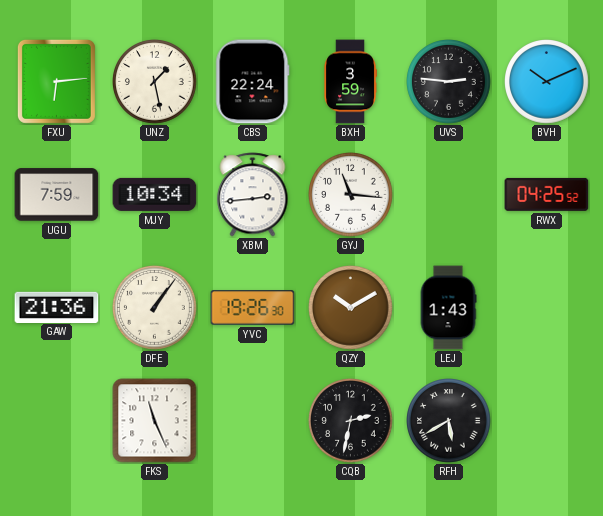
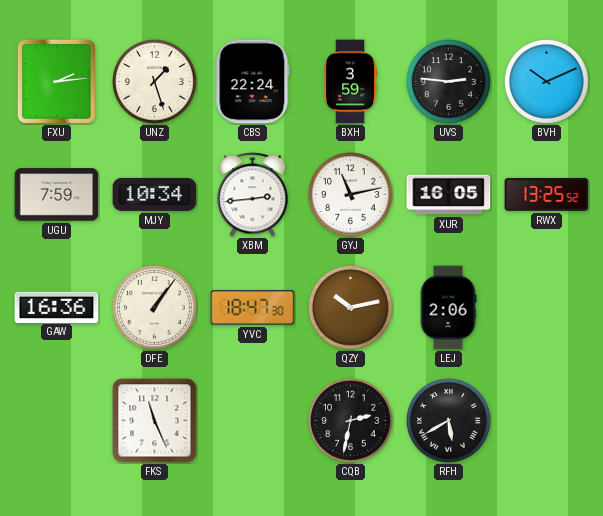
FXU: 6:14 -> 2:14 (56, 81)
UNZ: 1:28 -> 1:27 (155, 82)
GYJ: 11:16 -> 11:13 (351, 195)
XUR: none -> 16:05 (449, 195)
RWX: 04:25 -> 13:25 (547, 194)
GAW: 21:36 -> 16:36 (57, 307)
YVC: 19:26 -> 18:47 (253, 308)
QZY: 10:10 -> 10:13 (351, 308)
LEJ: 1:43 -> 2:06 (448, 308)
